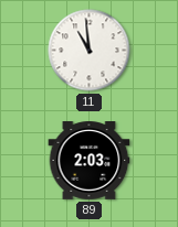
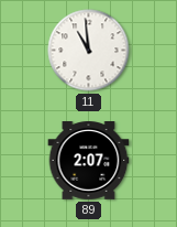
89: 2:03 -> 2:07 (89, 161)
